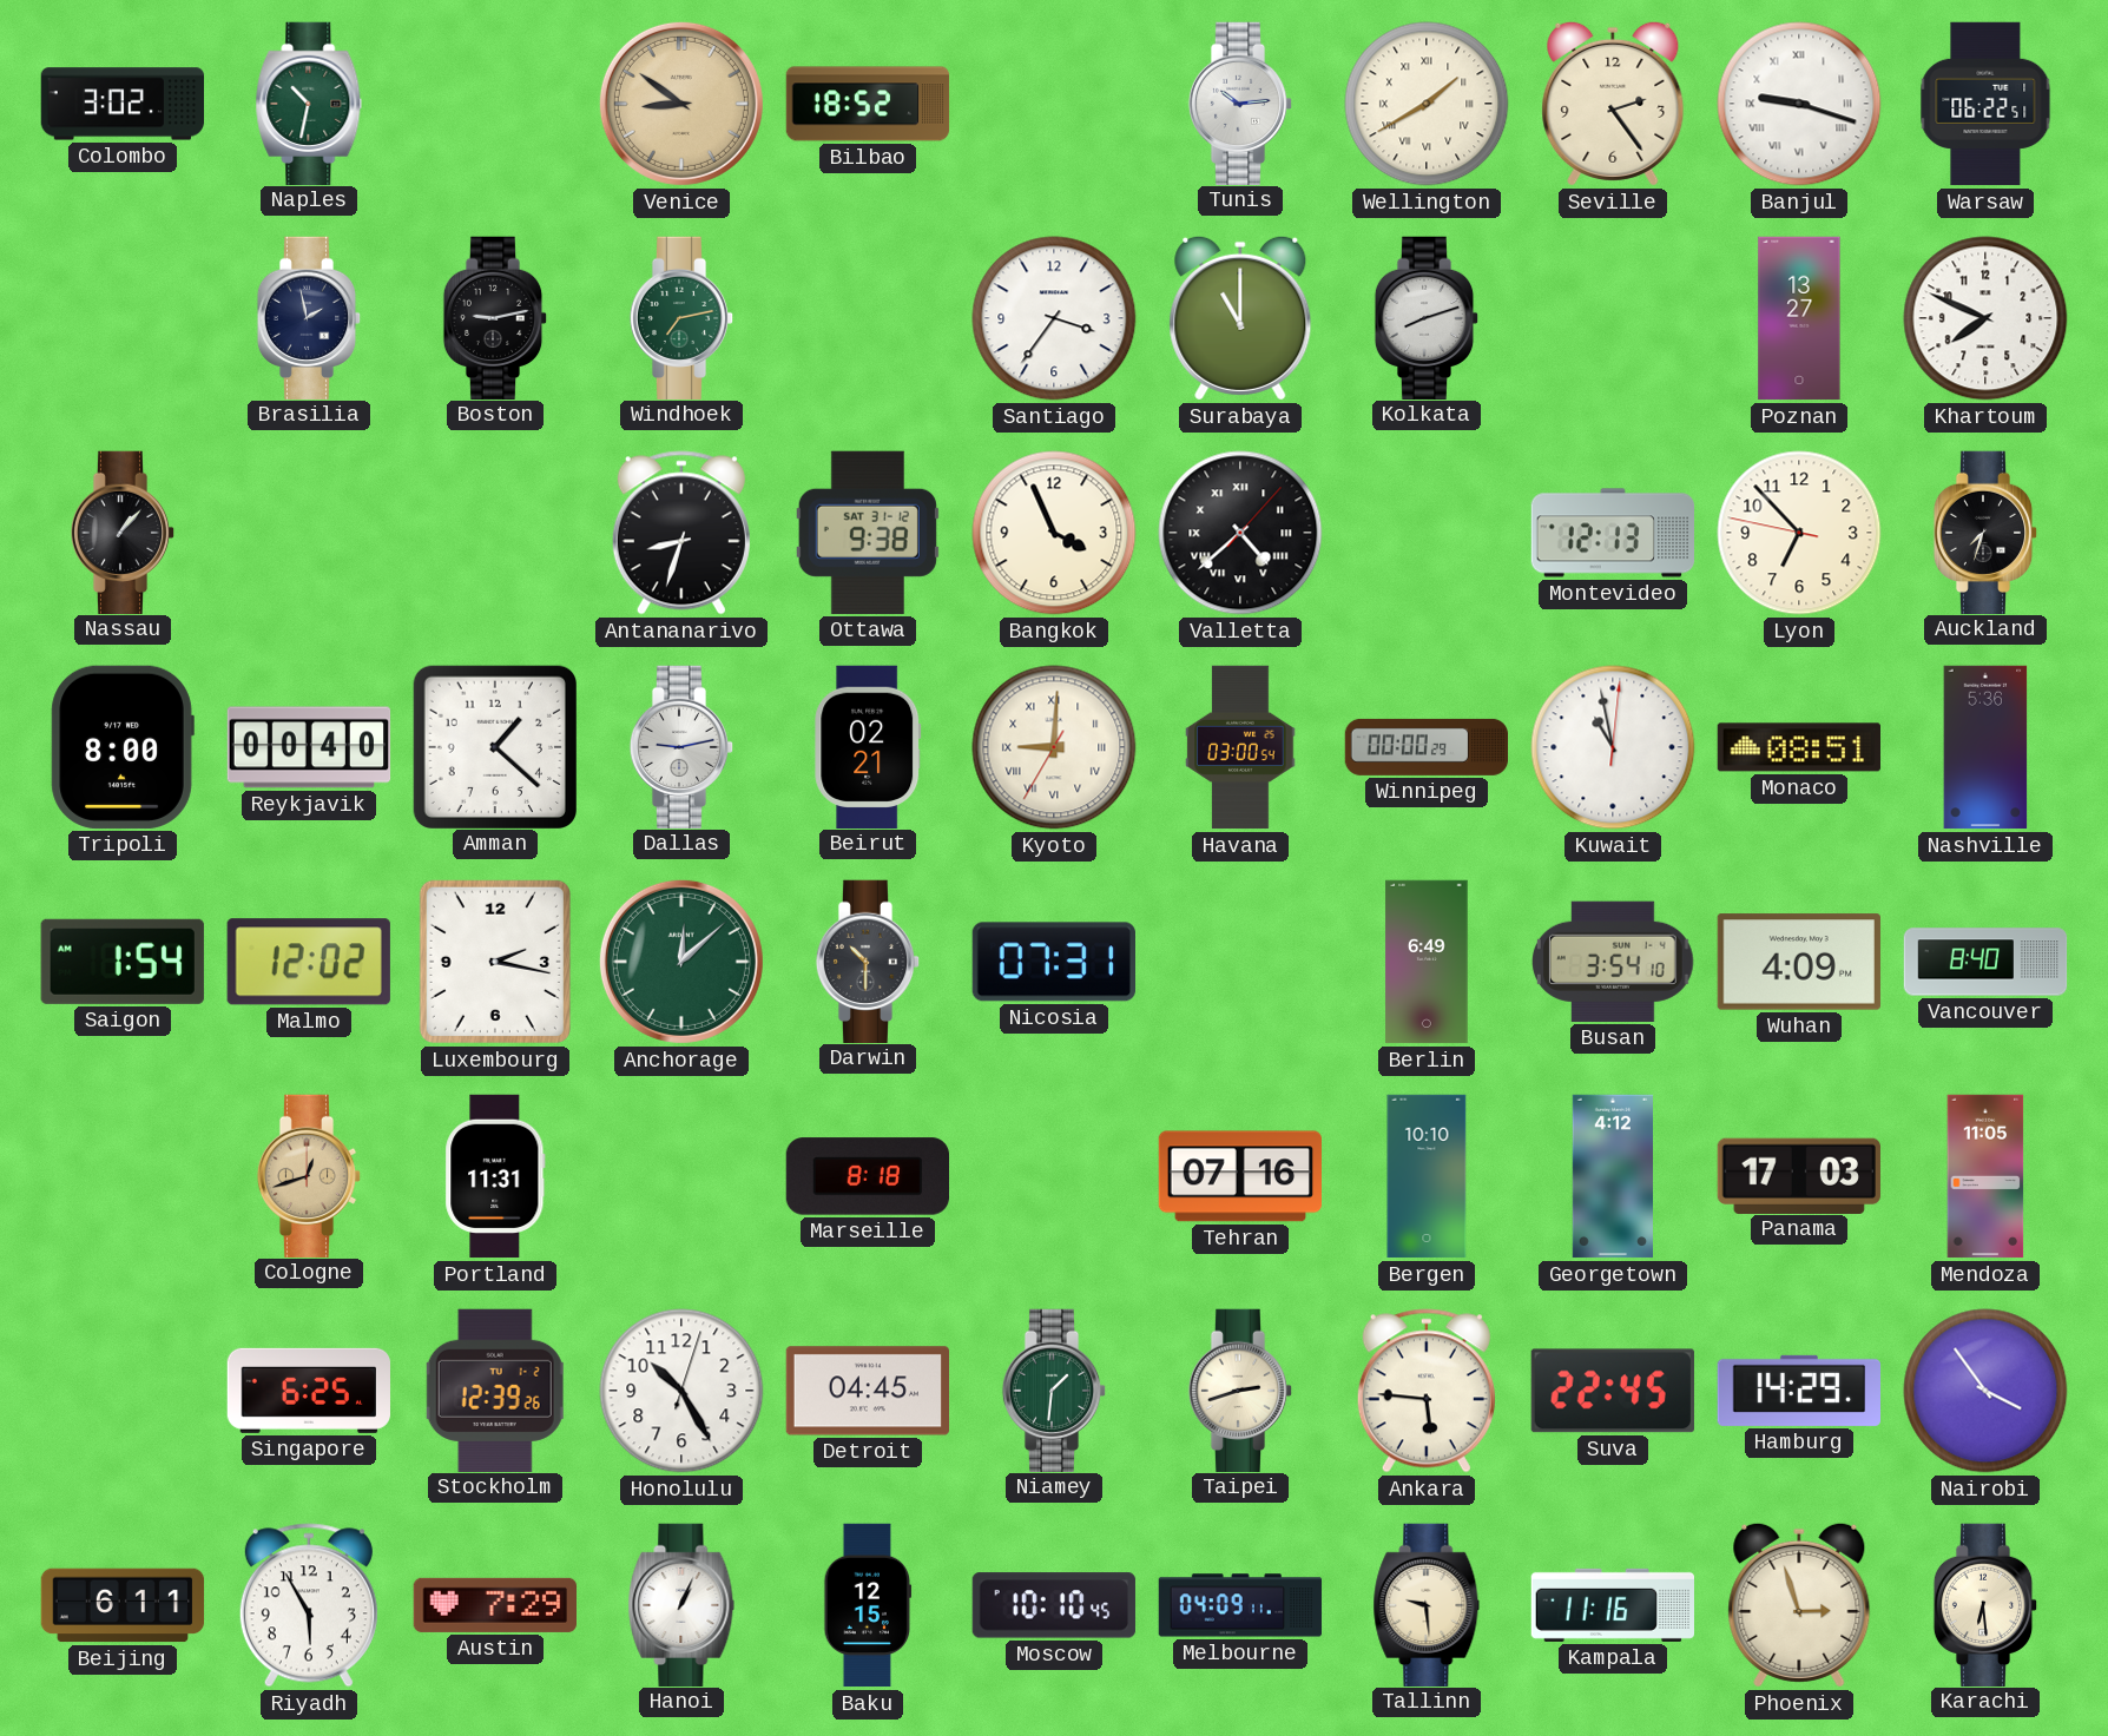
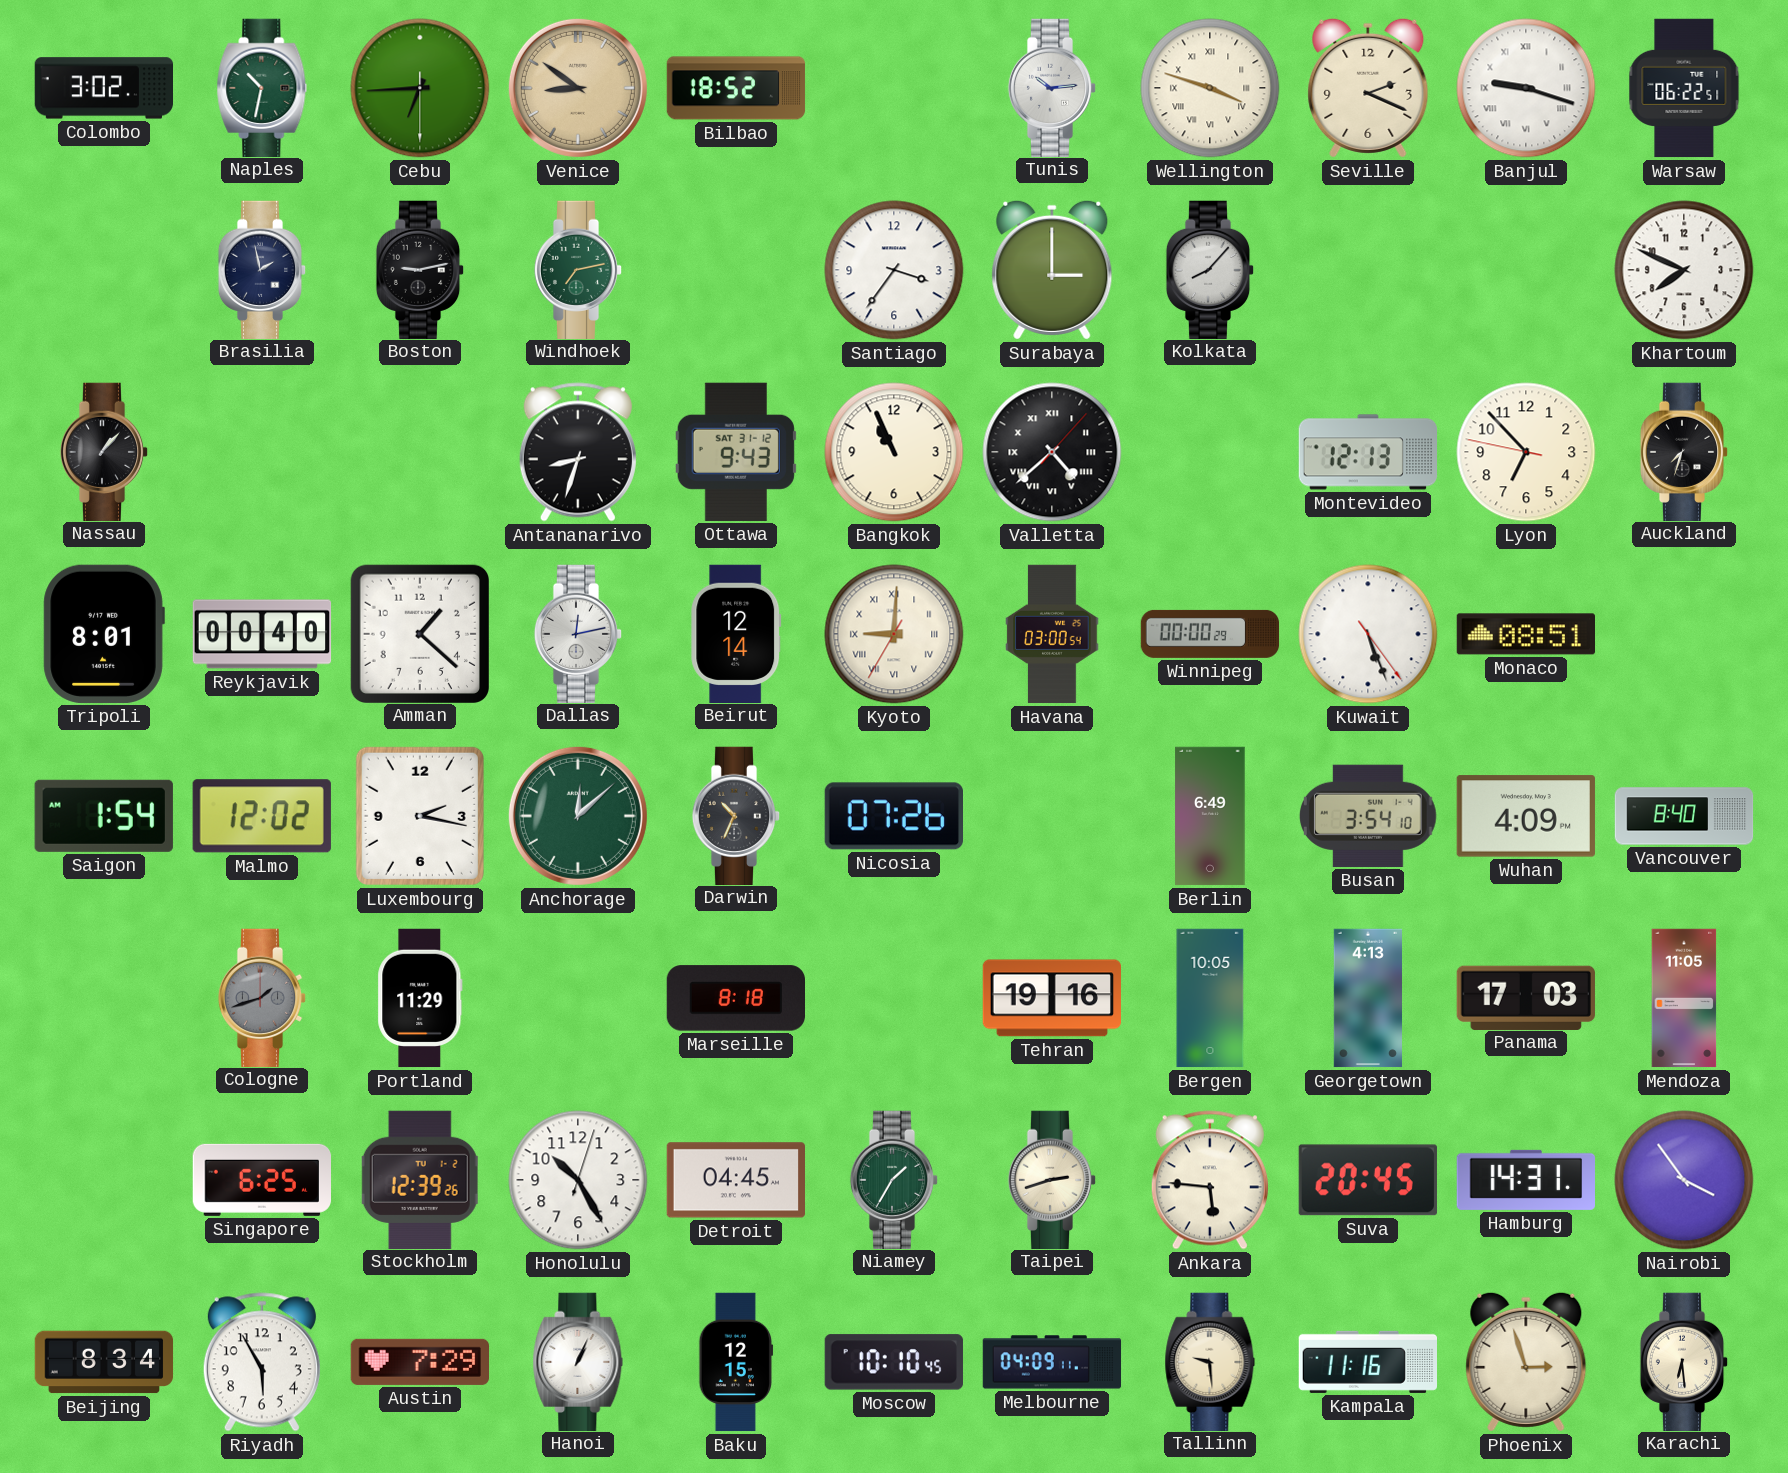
Cebu: none -> 6:44 (420, 88)
Wellington: 1:40 -> 3:48 (1210, 88)
Seville: 2:24 -> 2:19 (1368, 88)
Surabaya: 11:00 -> 3:00 (1052, 270)
Kolkata: 8:12 -> 8:07 (1210, 269)
Poznan: 13:27 -> none (1799, 318)
Ottawa: 9:38 -> 9:43 (736, 452)
Bangkok: 3:56 -> 10:56 (894, 452)
Tripoli: 8:00 -> 8:01 (104, 634)
Dallas: 9:13 -> 12:13 (578, 633)
Beirut: 02:21 -> 12:14 (736, 633)
Kuwait: 10:58 -> 5:26 (1368, 634)
Nashville: 5:36 -> none (1985, 747)
Darwin: 10:30 -> 10:34 (736, 815)
Nicosia: 07:31 -> 07:26 (893, 816)
Cologne: 12:42 -> 1:42 (262, 997)
Cologne dial: champagne -> grey (262, 997)
Portland: 11:31 -> 11:29 (420, 998)
Tehran: 07:16 -> 19:16 (1051, 998)
Bergen: 10:10 -> 10:05 (1210, 998)
Georgetown: 4:12 -> 4:13 (1367, 998)
Niamey: 1:31 -> 1:35 (894, 1179)
Suva: 22:45 -> 20:45 (1368, 1180)
Hamburg: 14:29 -> 14:31 (1526, 1180)
Beijing: 6:11 -> 8:34 (104, 1362)
